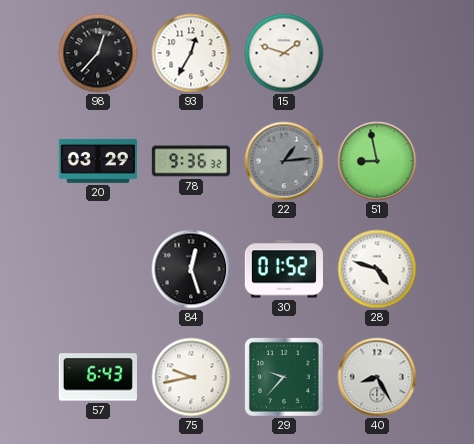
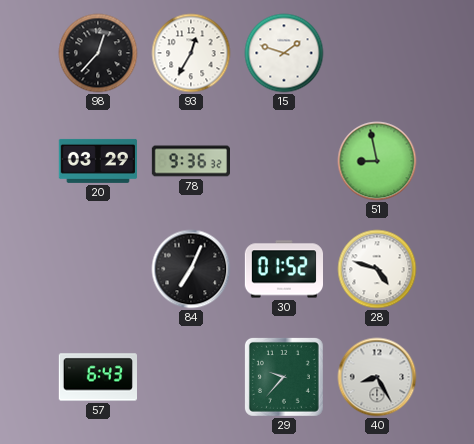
22: 1:14 -> none (284, 161)
84: 12:27 -> 7:04 (191, 269)
75: 9:43 -> none (191, 377)
